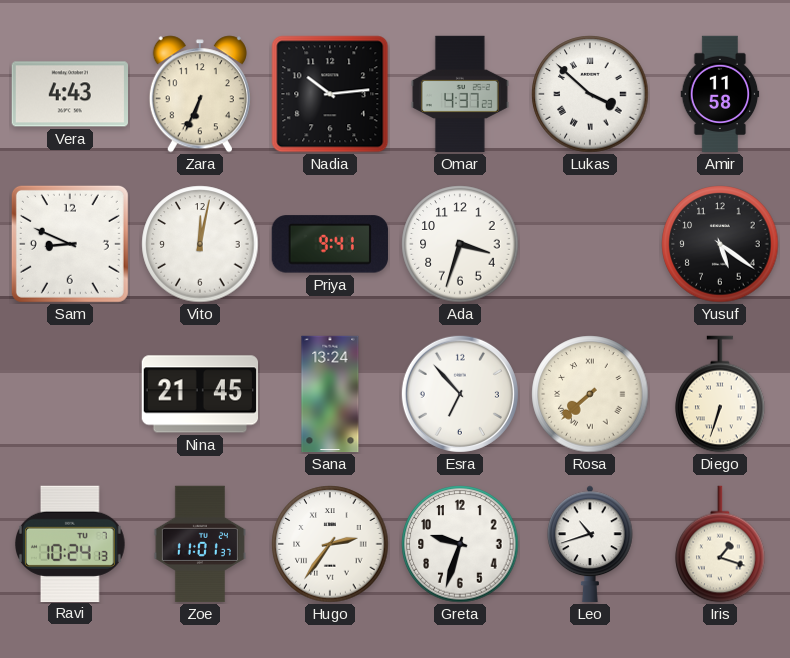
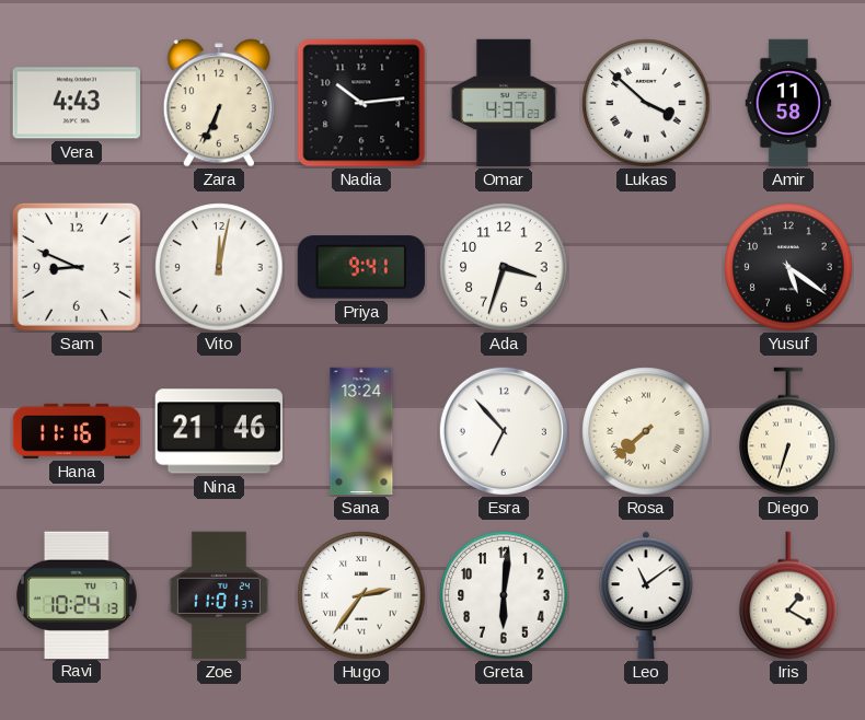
Hana: none -> 11:16 (77, 431)
Nina: 21:45 -> 21:46 (219, 431)
Greta: 9:33 -> 6:01 (504, 595)
Leo: 10:42 -> 11:09 (647, 595)
Iris: 1:18 -> 1:20 (788, 595)
